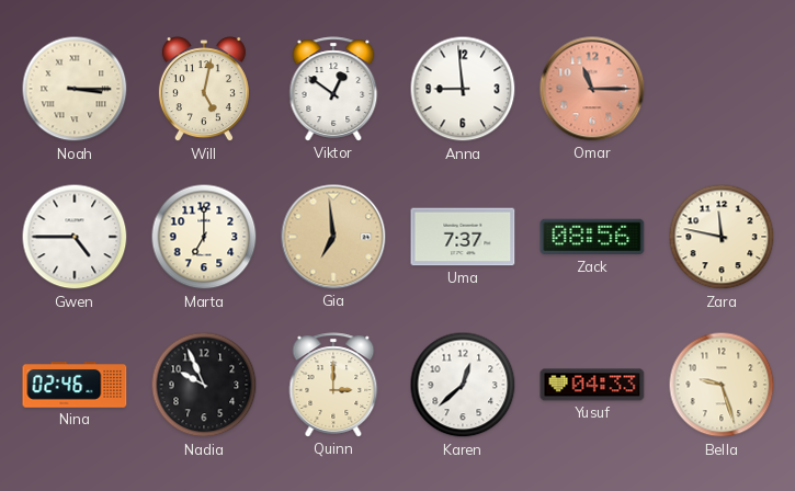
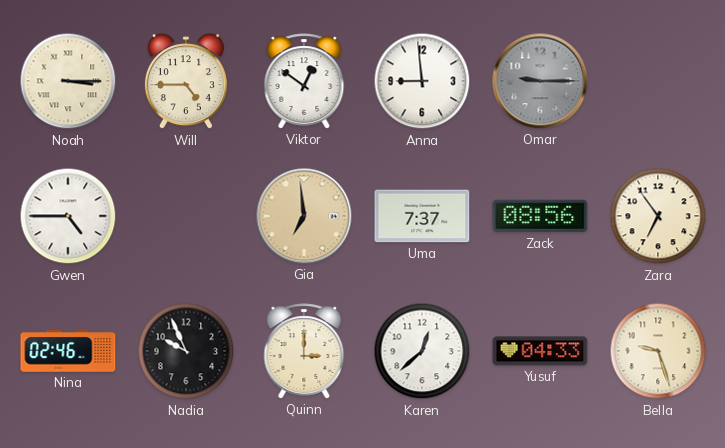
Will: 5:02 -> 4:45 (186, 82)
Omar: 11:15 -> 9:15 (540, 81)
Omar dial: salmon -> grey (540, 81)
Marta: 7:00 -> none (204, 237)
Zara: 11:47 -> 6:54 (658, 216)
